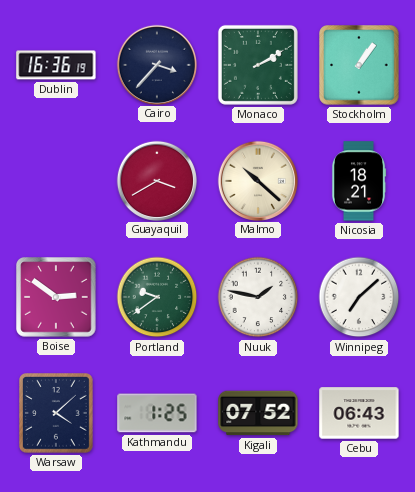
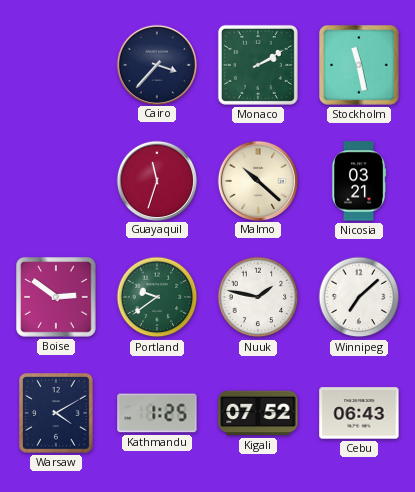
Dublin: 16:36 -> none (56, 65)
Stockholm: 1:06 -> 11:28 (359, 65)
Guayaquil: 3:40 -> 11:33 (156, 180)
Nicosia: 18:21 -> 03:21 (359, 181)
Warsaw: 4:08 -> 4:10 (57, 414)
